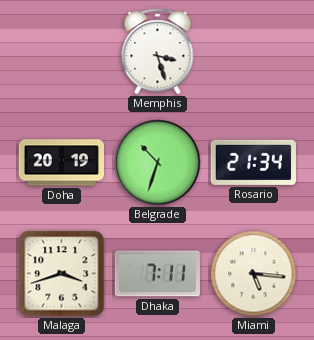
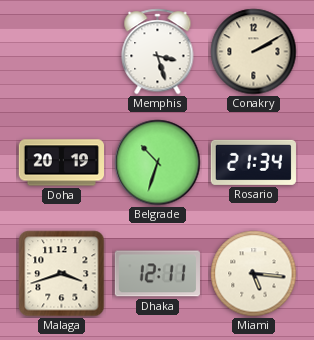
Conakry: none -> 2:10 (254, 52)
Dhaka: 7:11 -> 12:11 (157, 274)
